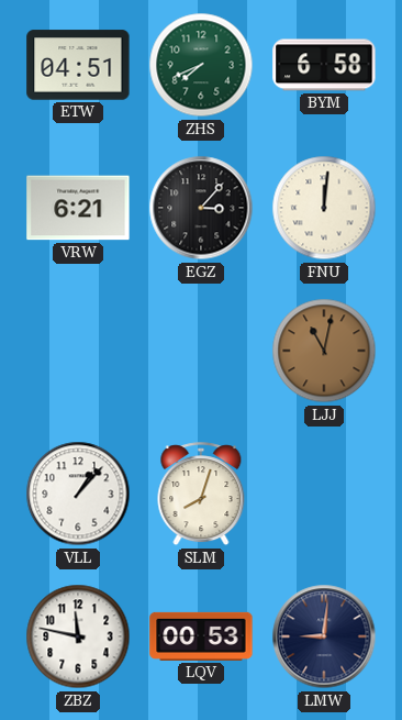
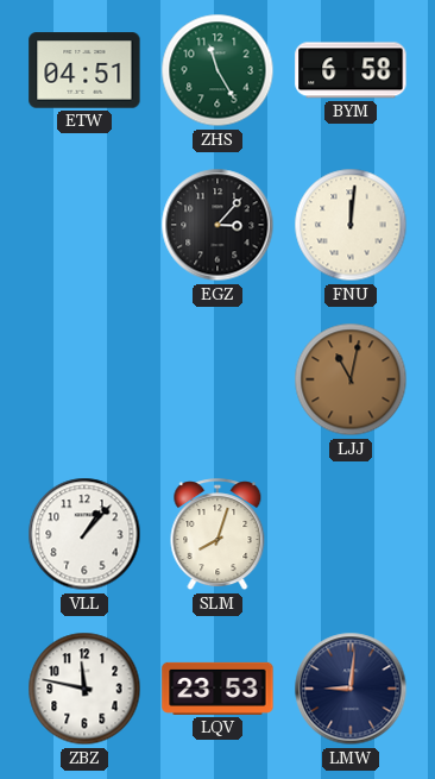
ZHS: 7:41 -> 11:25 (218, 70)
VRW: 6:21 -> none (78, 208)
LQV: 00:53 -> 23:53 (218, 689)
